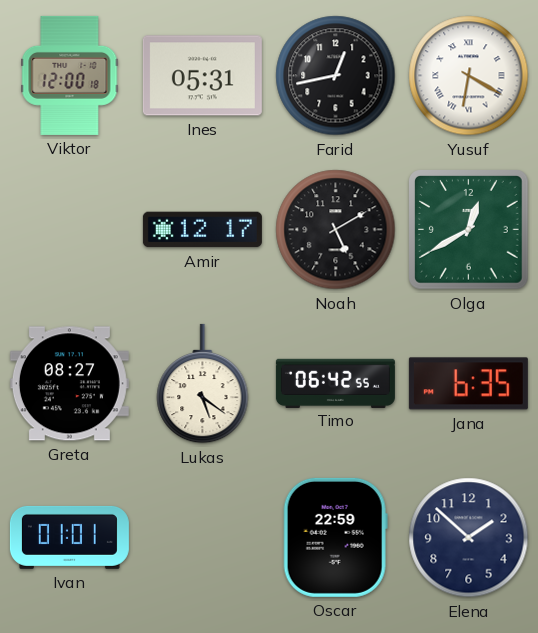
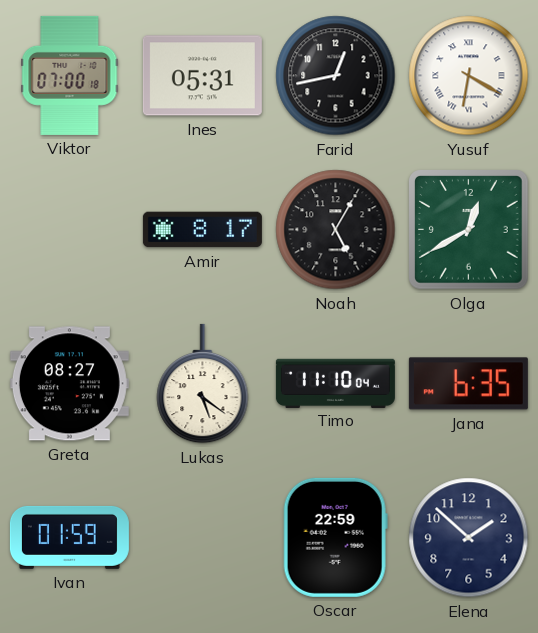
Viktor: 12:00 -> 07:00 (70, 75)
Amir: 12:17 -> 8:17 (202, 230)
Noah: 5:10 -> 5:05 (336, 230)
Timo: 06:42 -> 11:10 (335, 383)
Ivan: 01:01 -> 01:59 (69, 537)
